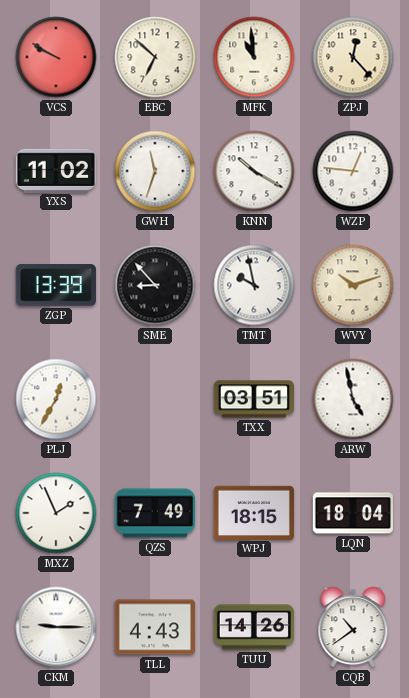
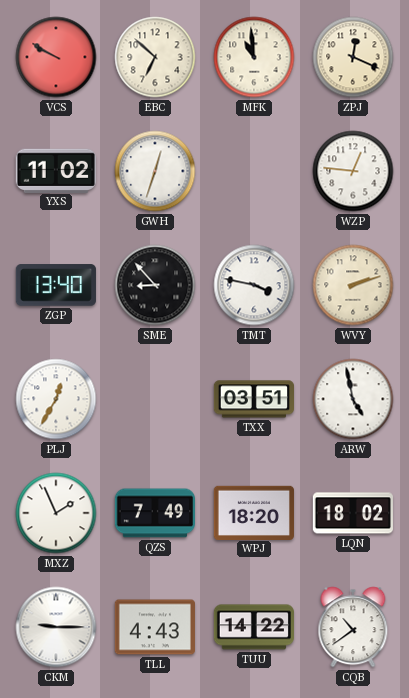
ZPJ: 12:23 -> 12:19 (353, 57)
GWH: 11:33 -> 12:33 (155, 171)
KNN: 10:20 -> none (254, 171)
ZGP: 13:39 -> 13:40 (56, 285)
TMT: 9:58 -> 3:47 (254, 285)
WVY: 10:12 -> 2:12 (353, 285)
WPJ: 18:15 -> 18:20 (254, 512)
LQN: 18:04 -> 18:02 (352, 513)
TUU: 14:26 -> 14:22 (253, 627)
